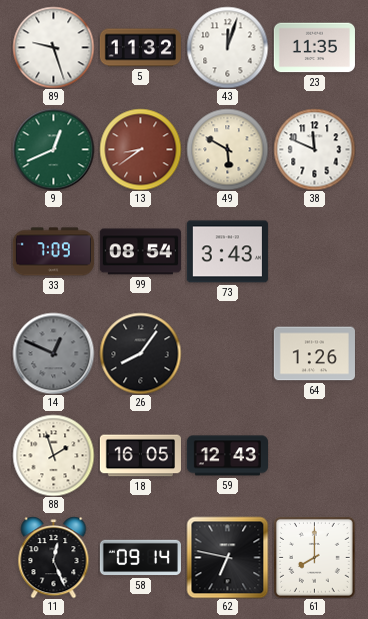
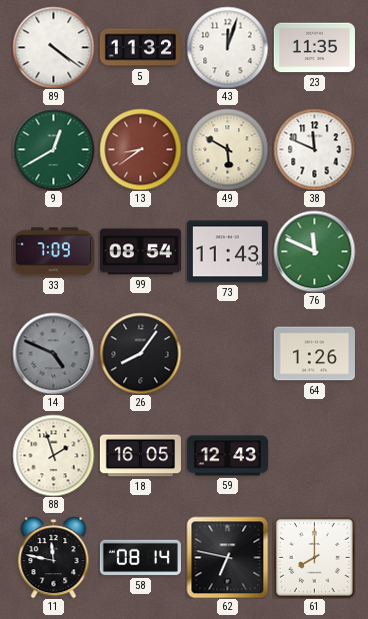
89: 9:27 -> 4:21 (53, 47)
9: 12:41 -> 12:40 (53, 149)
73: 3:43 -> 11:43 (227, 252)
76: none -> 11:49 (314, 251)
14: 12:49 -> 4:49 (53, 353)
11: 12:26 -> 11:47 (54, 557)
58: 09:14 -> 08:14 (140, 558)
